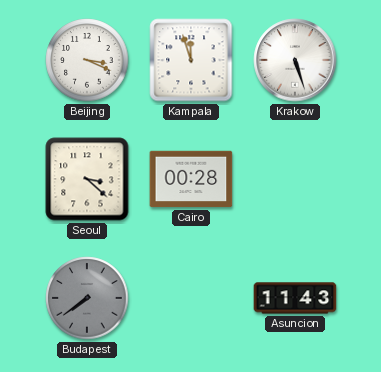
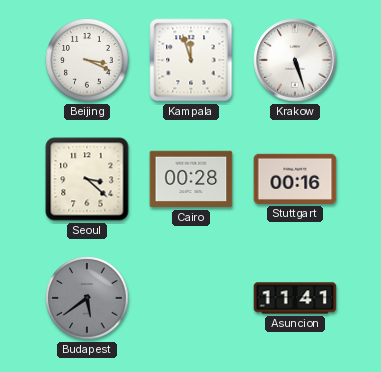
Stuttgart: none -> 00:16 (295, 179)
Budapest: 7:39 -> 5:39 (87, 298)
Asuncion: 11:43 -> 11:41 (295, 298)
